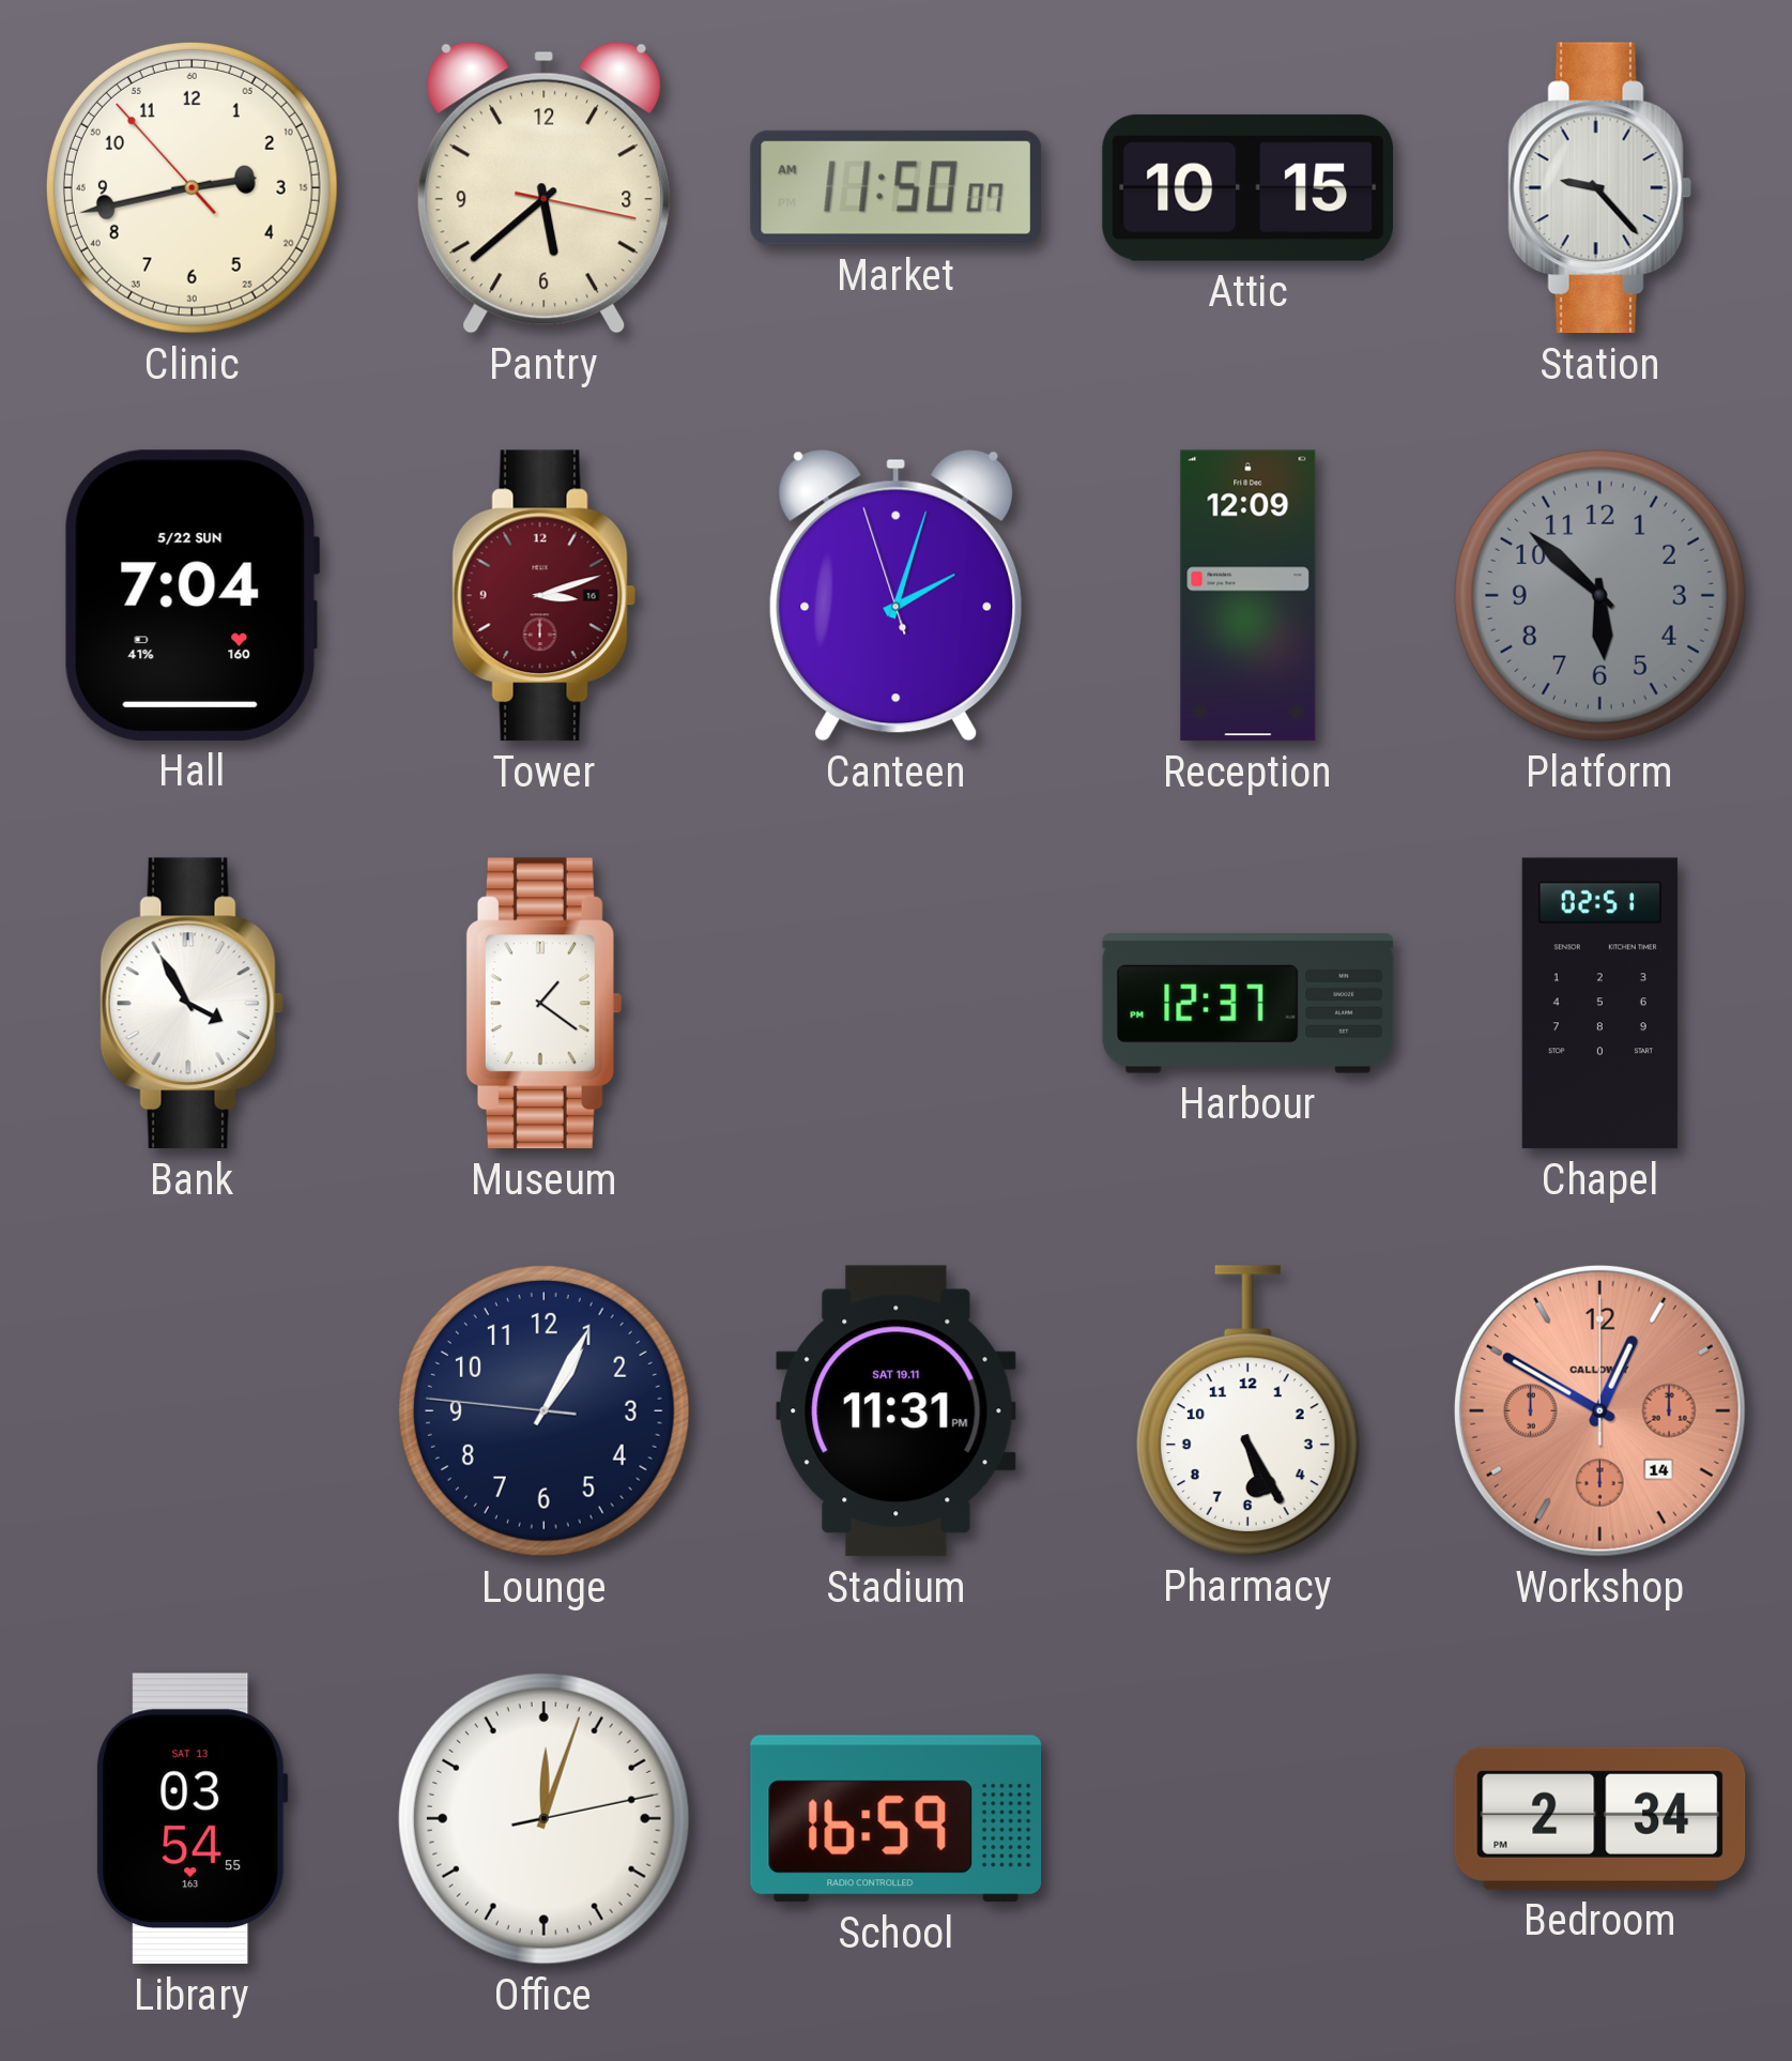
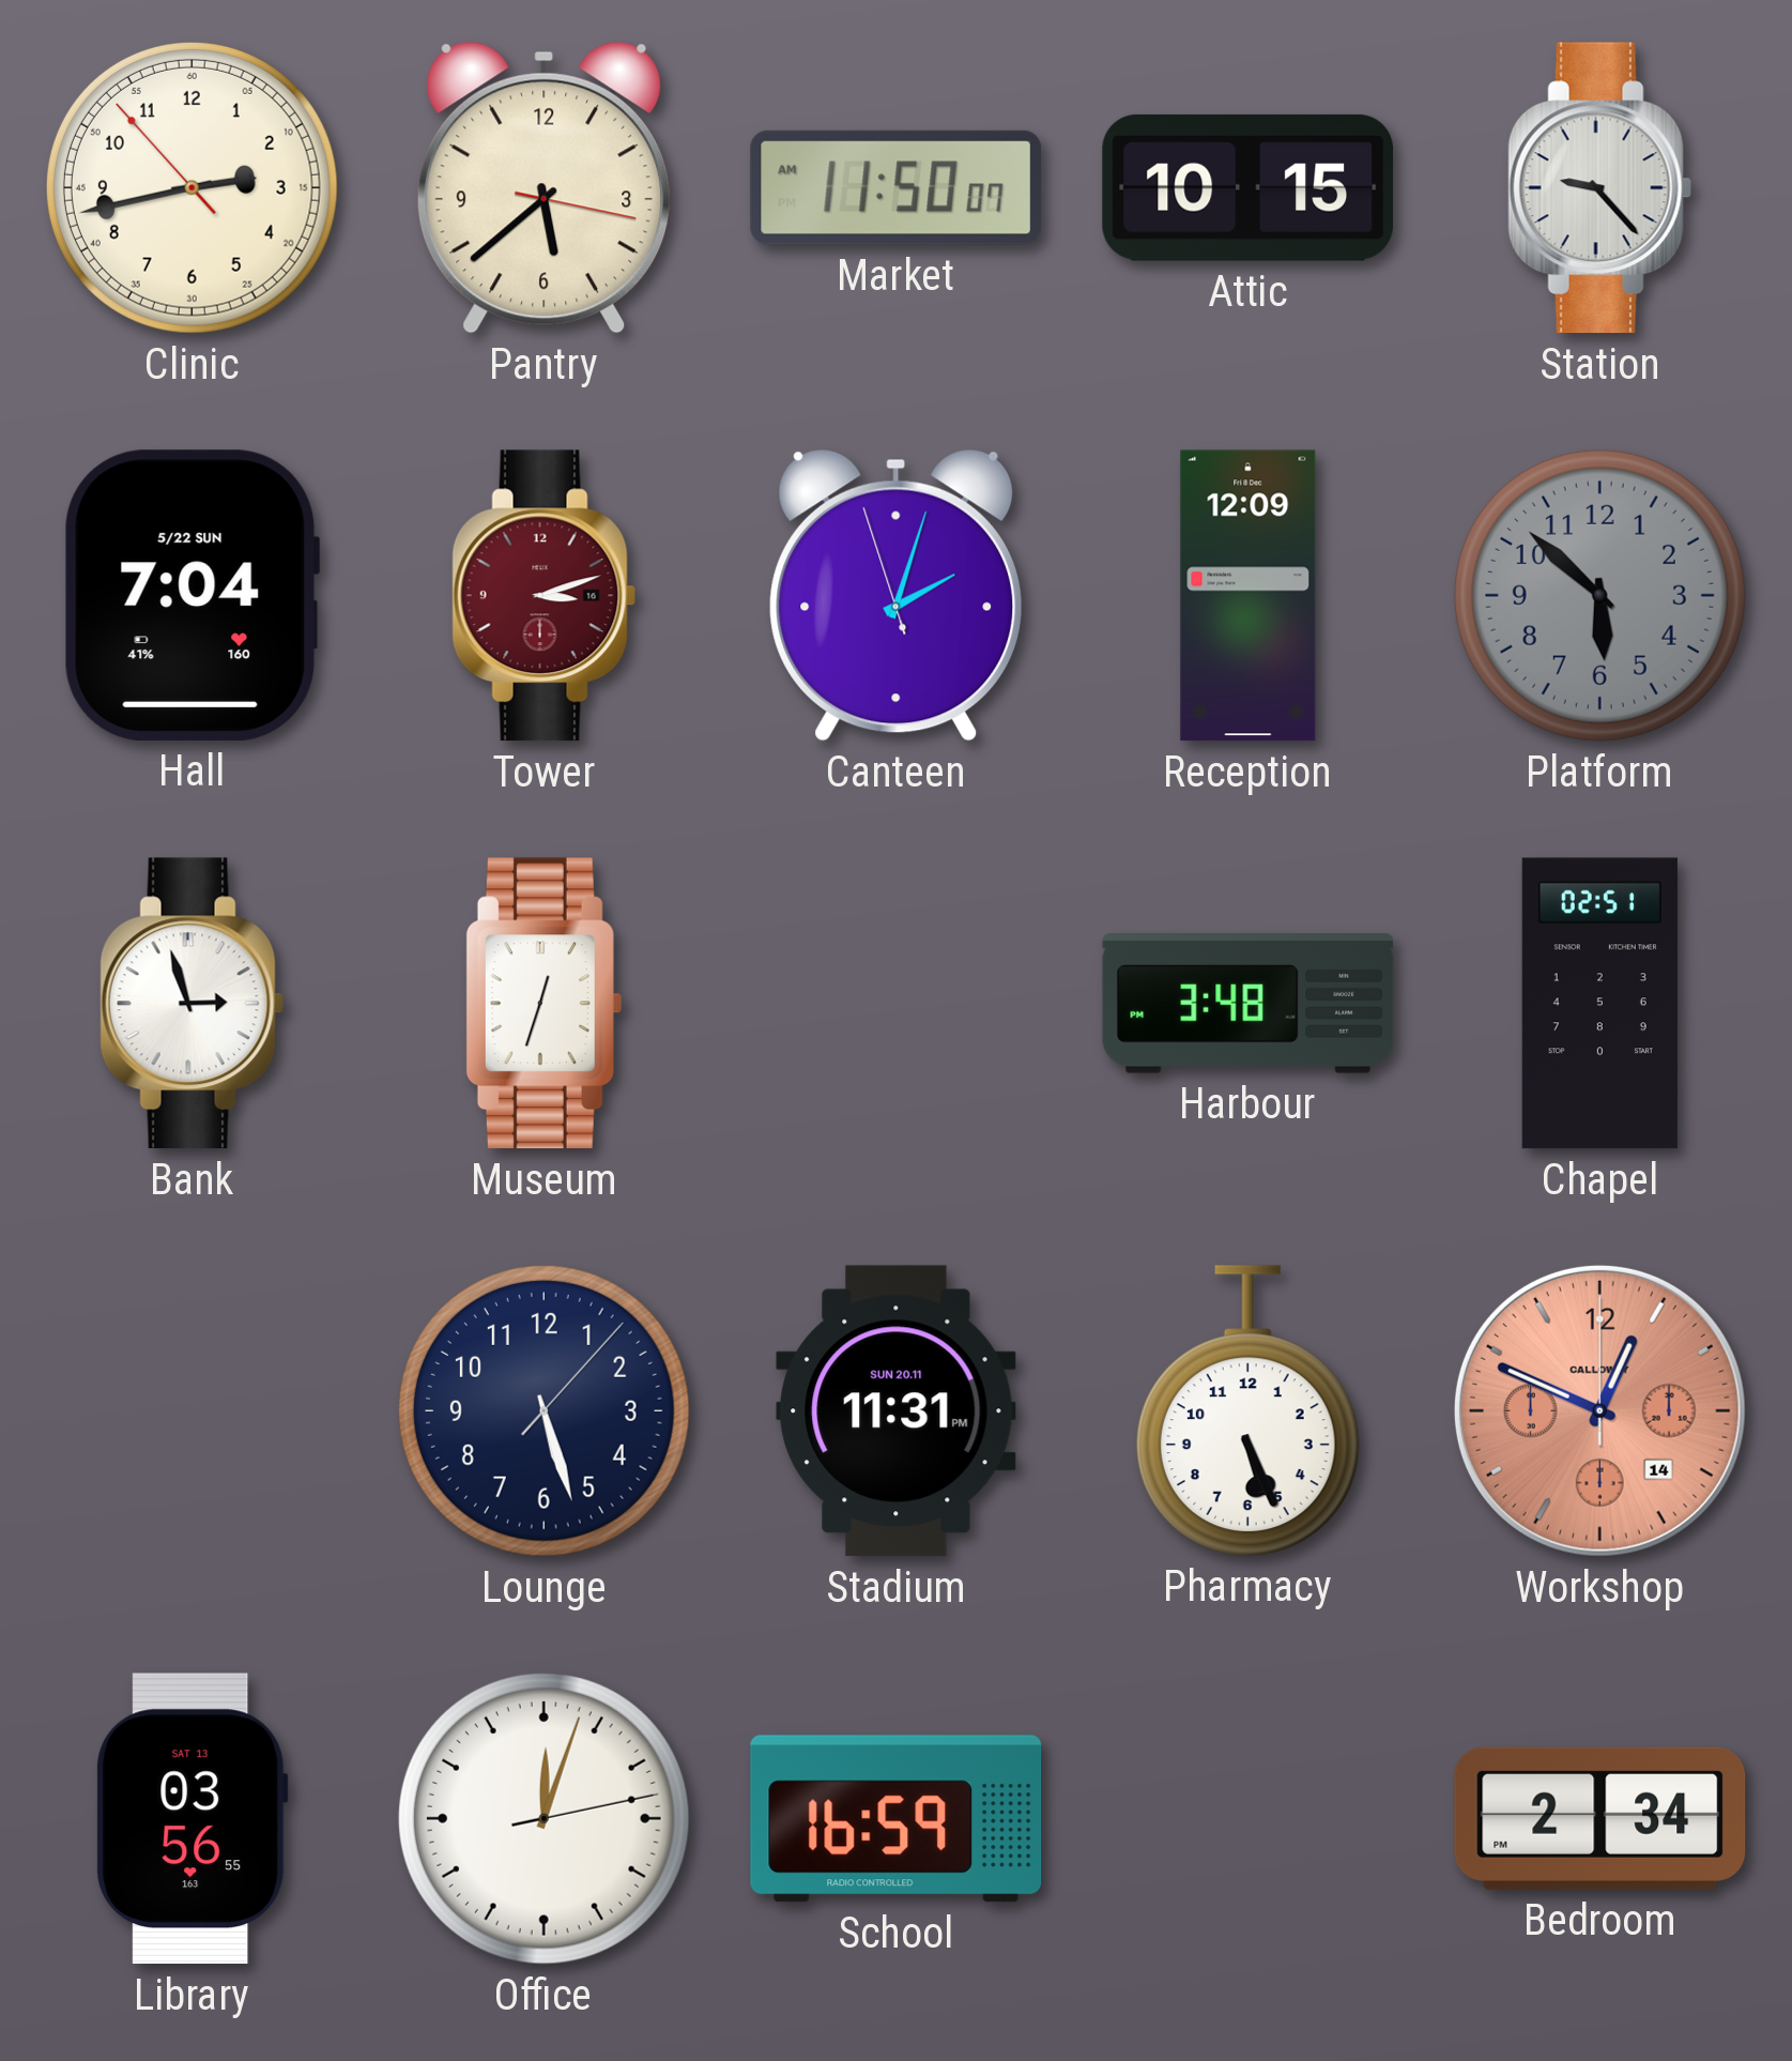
Bank: 3:55 -> 2:57 (193, 1004)
Museum: 1:21 -> 12:33 (543, 1004)
Harbour: 12:37 -> 3:48 (1249, 1004)
Lounge: 1:04 -> 5:27 (543, 1410)
Stadium date: SAT 19.11 -> SUN 20.11 (897, 1411)
Pharmacy: 5:25 -> 5:26 (1247, 1410)
Workshop: 12:50 -> 12:49 (1599, 1410)
Library: 03:54 -> 03:56 (193, 1819)
